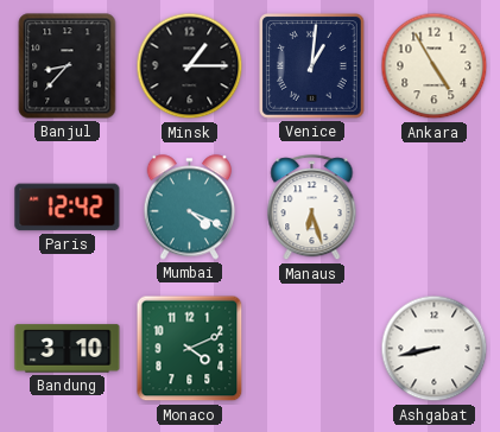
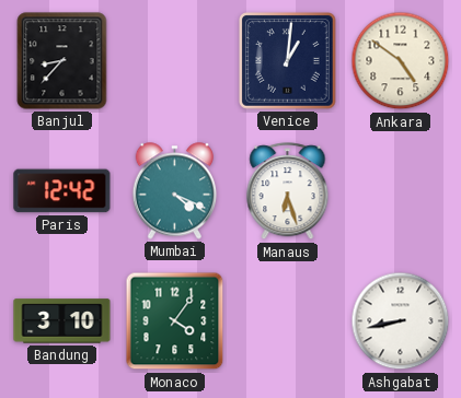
Minsk: 1:15 -> none (190, 66)
Ankara: 4:55 -> 4:51 (401, 61)
Monaco: 4:11 -> 4:06 (175, 321)
